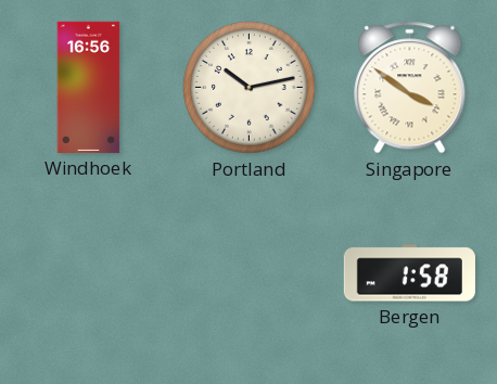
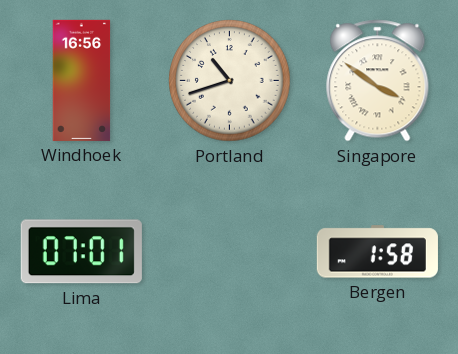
Portland: 10:13 -> 10:42 (230, 81)
Lima: none -> 07:01 (81, 252)
